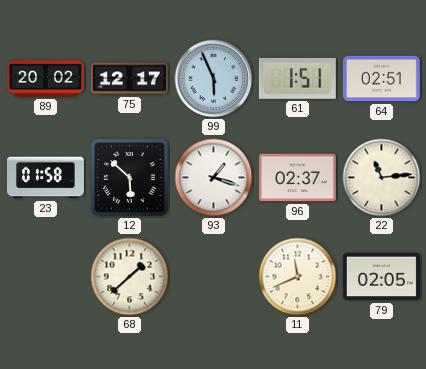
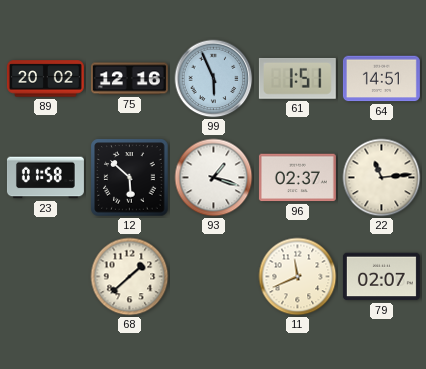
75: 12:17 -> 12:16 (129, 79)
64: 02:51 -> 14:51 (381, 79)
79: 02:05 -> 02:07 (381, 277)
